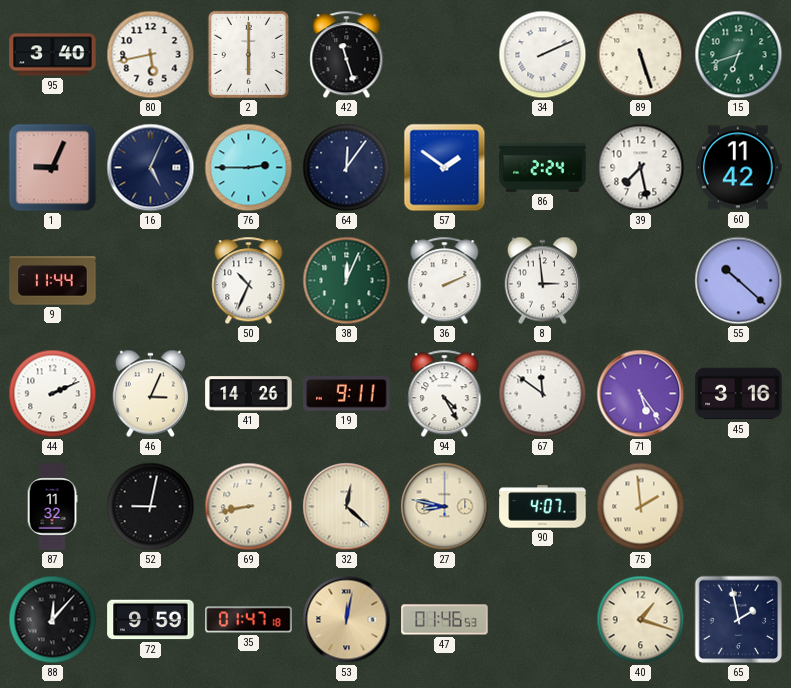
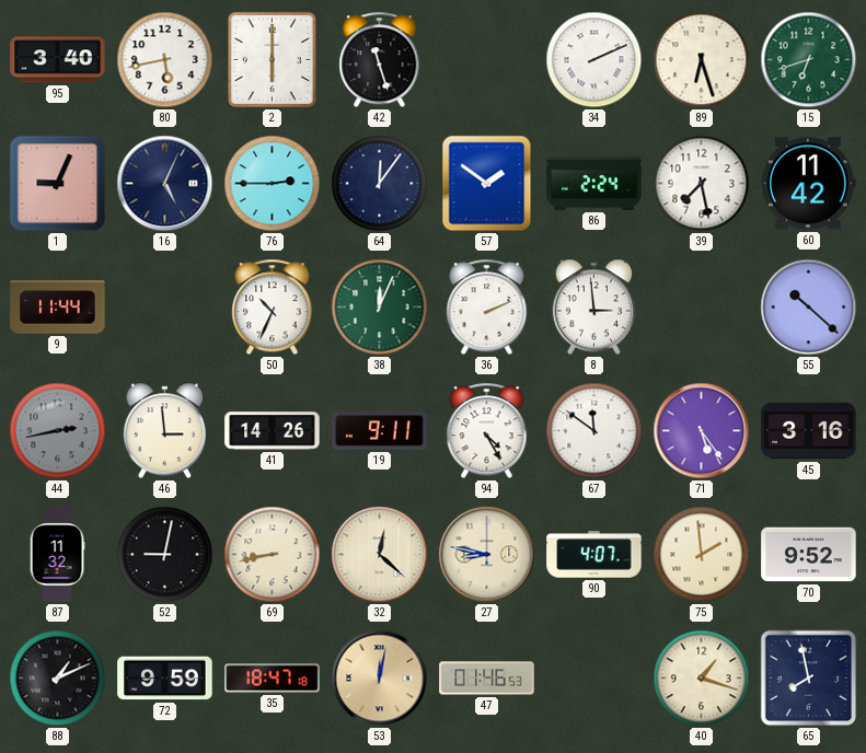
89: 5:27 -> 6:27 (702, 60)
44: 2:11 -> 2:43 (58, 431)
44 dial: white -> grey (58, 431)
46: 3:04 -> 2:59 (164, 431)
70: none -> 9:52 (809, 555)
88: 12:07 -> 1:11 (58, 679)
35: 01:47 -> 18:47 (273, 679)
65: 1:58 -> 7:58 (809, 679)
